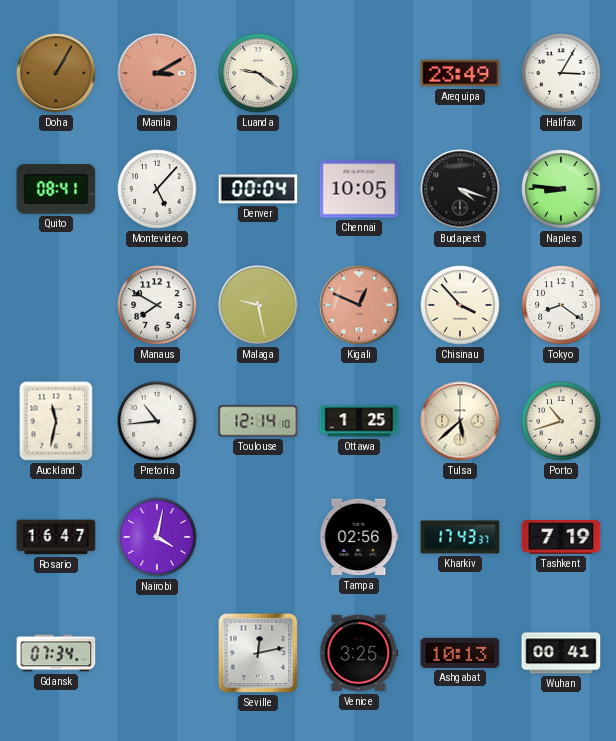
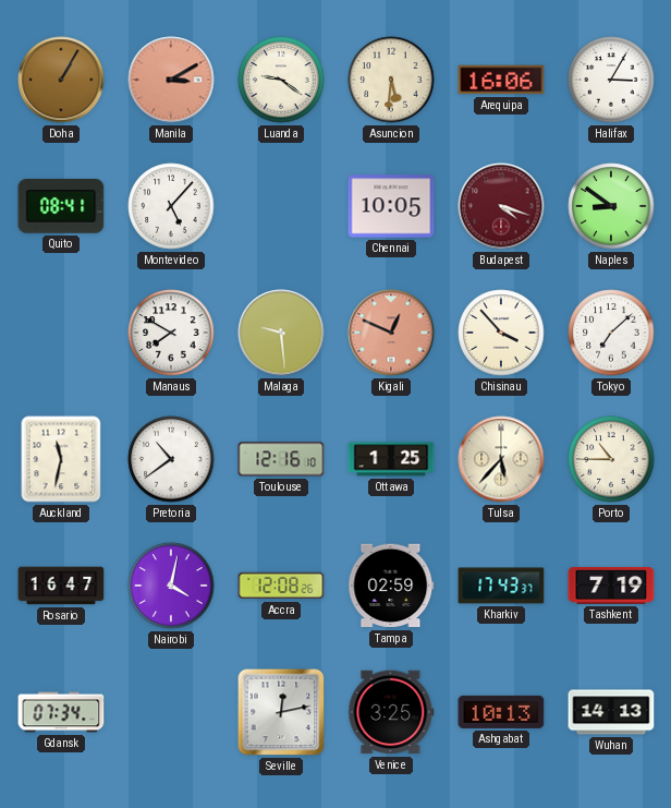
Asuncion: none -> 5:31 (391, 80)
Arequipa: 23:49 -> 16:06 (501, 80)
Denver: 00:04 -> none (258, 189)
Budapest dial: black -> burgundy (501, 206)
Naples: 8:46 -> 8:51 (611, 206)
Malaga: 9:28 -> 9:29 (281, 333)
Tokyo: 8:21 -> 7:08 (611, 333)
Pretoria: 10:44 -> 10:39 (171, 459)
Toulouse: 12:14 -> 12:16 (281, 459)
Tulsa: 5:38 -> 5:37 (501, 459)
Porto: 10:42 -> 10:45 (611, 459)
Accra: none -> 12:08 (281, 586)
Tampa: 02:56 -> 02:59 (391, 586)
Wuhan: 00:41 -> 14:13 (611, 712)
